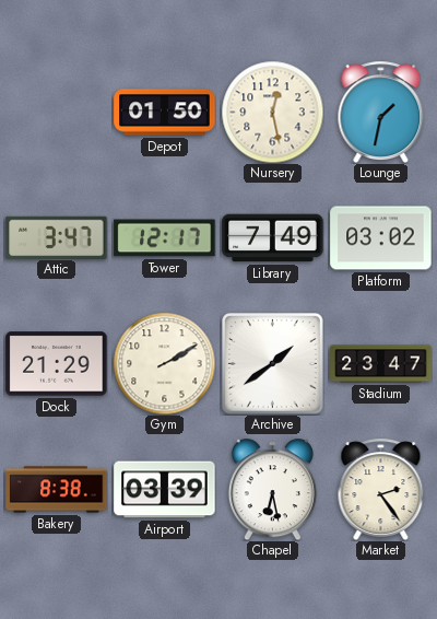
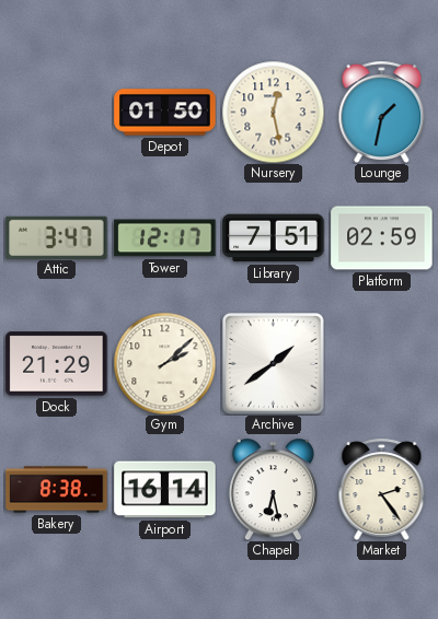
Library: 7:49 -> 7:51 (274, 238)
Platform: 03:02 -> 02:59 (382, 238)
Gym: 2:10 -> 2:08 (164, 363)
Stadium: 23:47 -> none (381, 364)
Airport: 03:39 -> 16:14 (165, 490)
